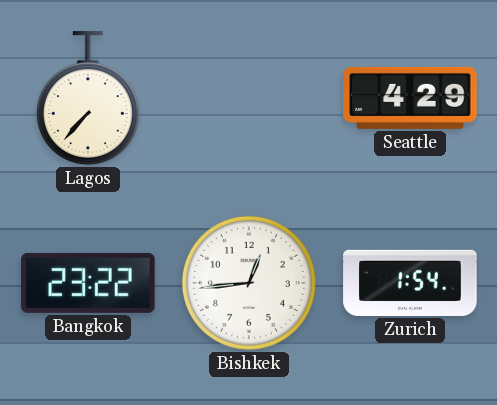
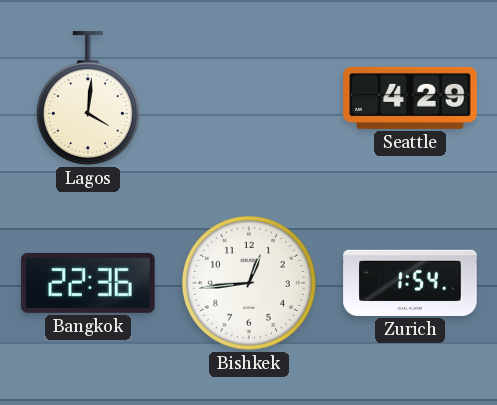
Lagos: 7:37 -> 4:01 (88, 98)
Bangkok: 23:22 -> 22:36 (88, 283)
